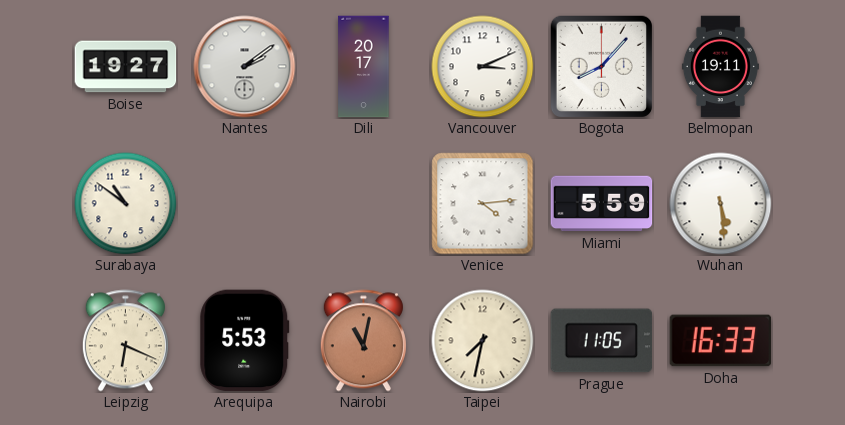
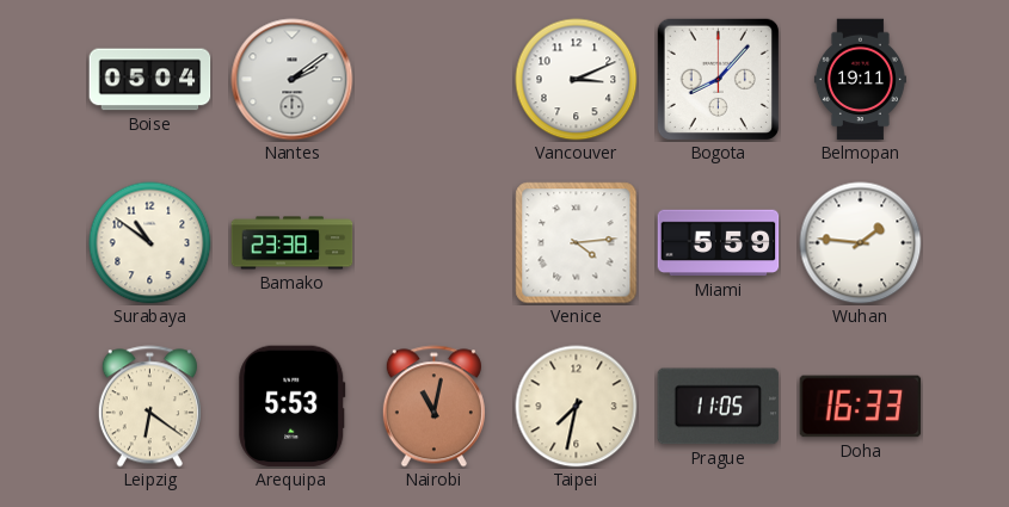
Boise: 19:27 -> 05:04 (150, 80)
Dili: 20:17 -> none (364, 67)
Bamako: none -> 23:38 (293, 243)
Wuhan: 5:29 -> 1:46 (861, 243)
Leipzig: 6:19 -> 6:21 (149, 407)
